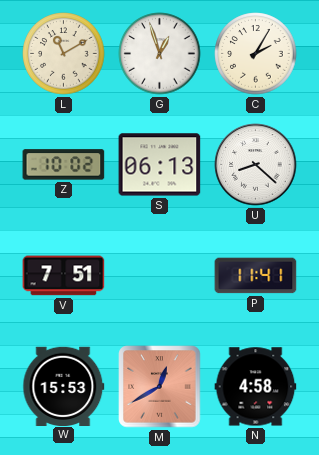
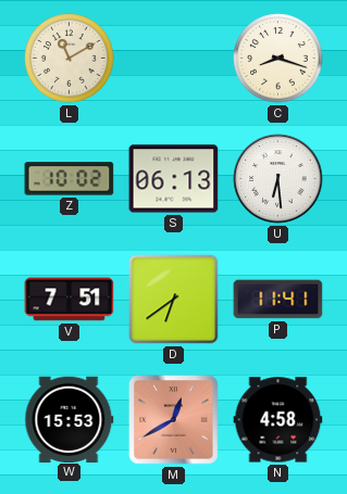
G: 12:57 -> none (160, 54)
C: 2:05 -> 8:18 (278, 59)
U: 8:22 -> 6:29 (278, 179)
D: none -> 6:39 (174, 300)
